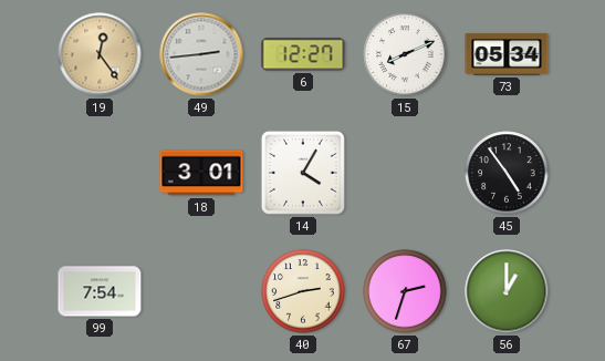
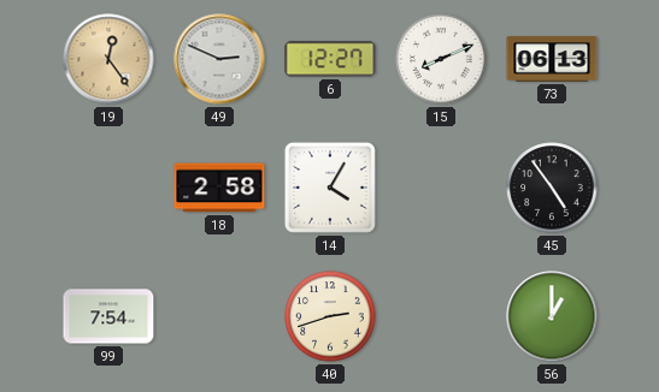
49: 2:44 -> 2:49 (219, 59)
73: 05:34 -> 06:13 (552, 59)
18: 3:01 -> 2:58 (219, 188)
67: 2:33 -> none (405, 291)
